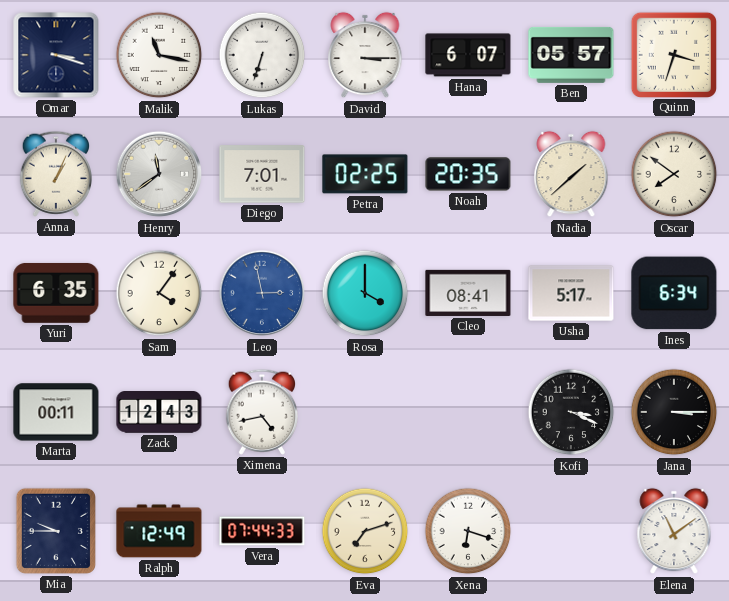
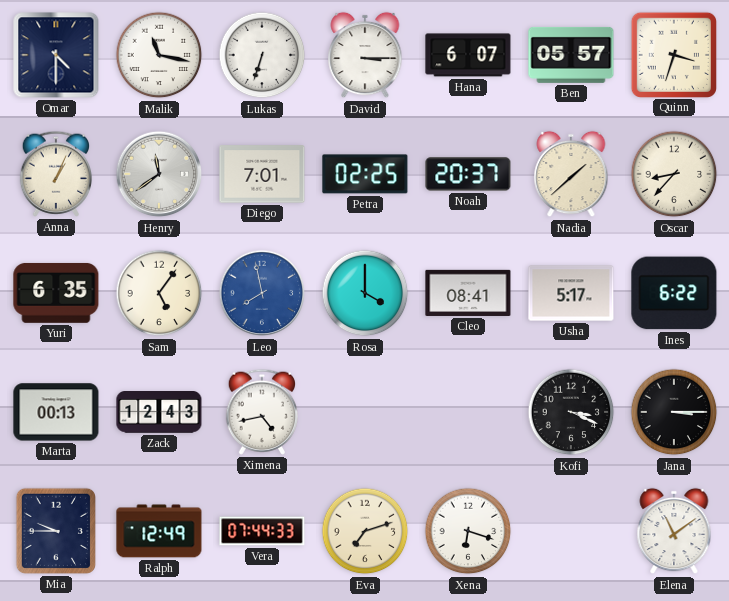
Omar: 3:18 -> 4:30 (56, 55)
Noah: 20:35 -> 20:37 (468, 174)
Oscar: 7:51 -> 8:37 (674, 174)
Sam: 4:06 -> 5:06 (159, 293)
Leo: 2:58 -> 7:58 (262, 293)
Ines: 6:34 -> 6:22 (674, 293)
Marta: 00:11 -> 00:13 (56, 412)
